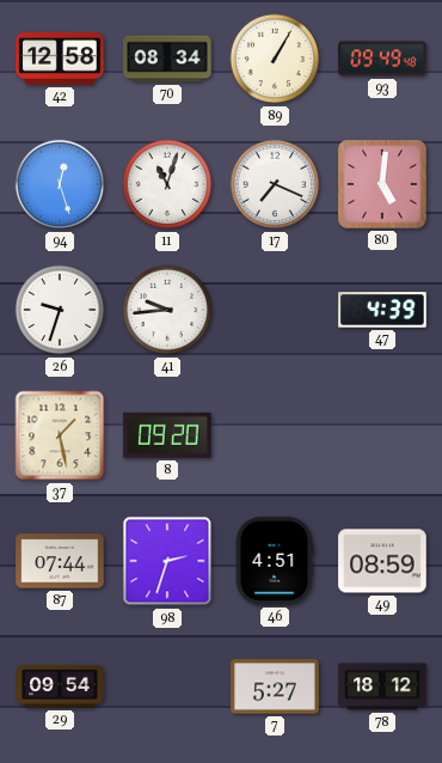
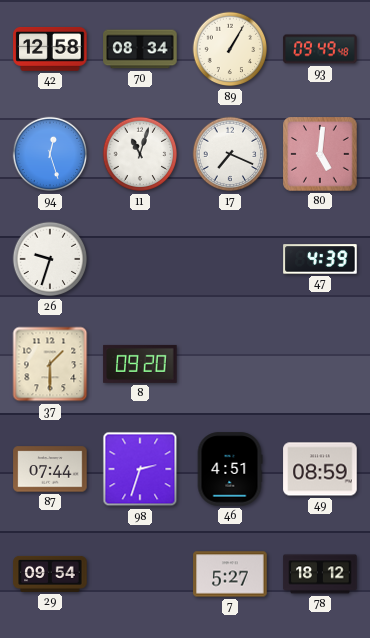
41: 9:44 -> none (167, 310)
37: 1:28 -> 1:30 (50, 364)
